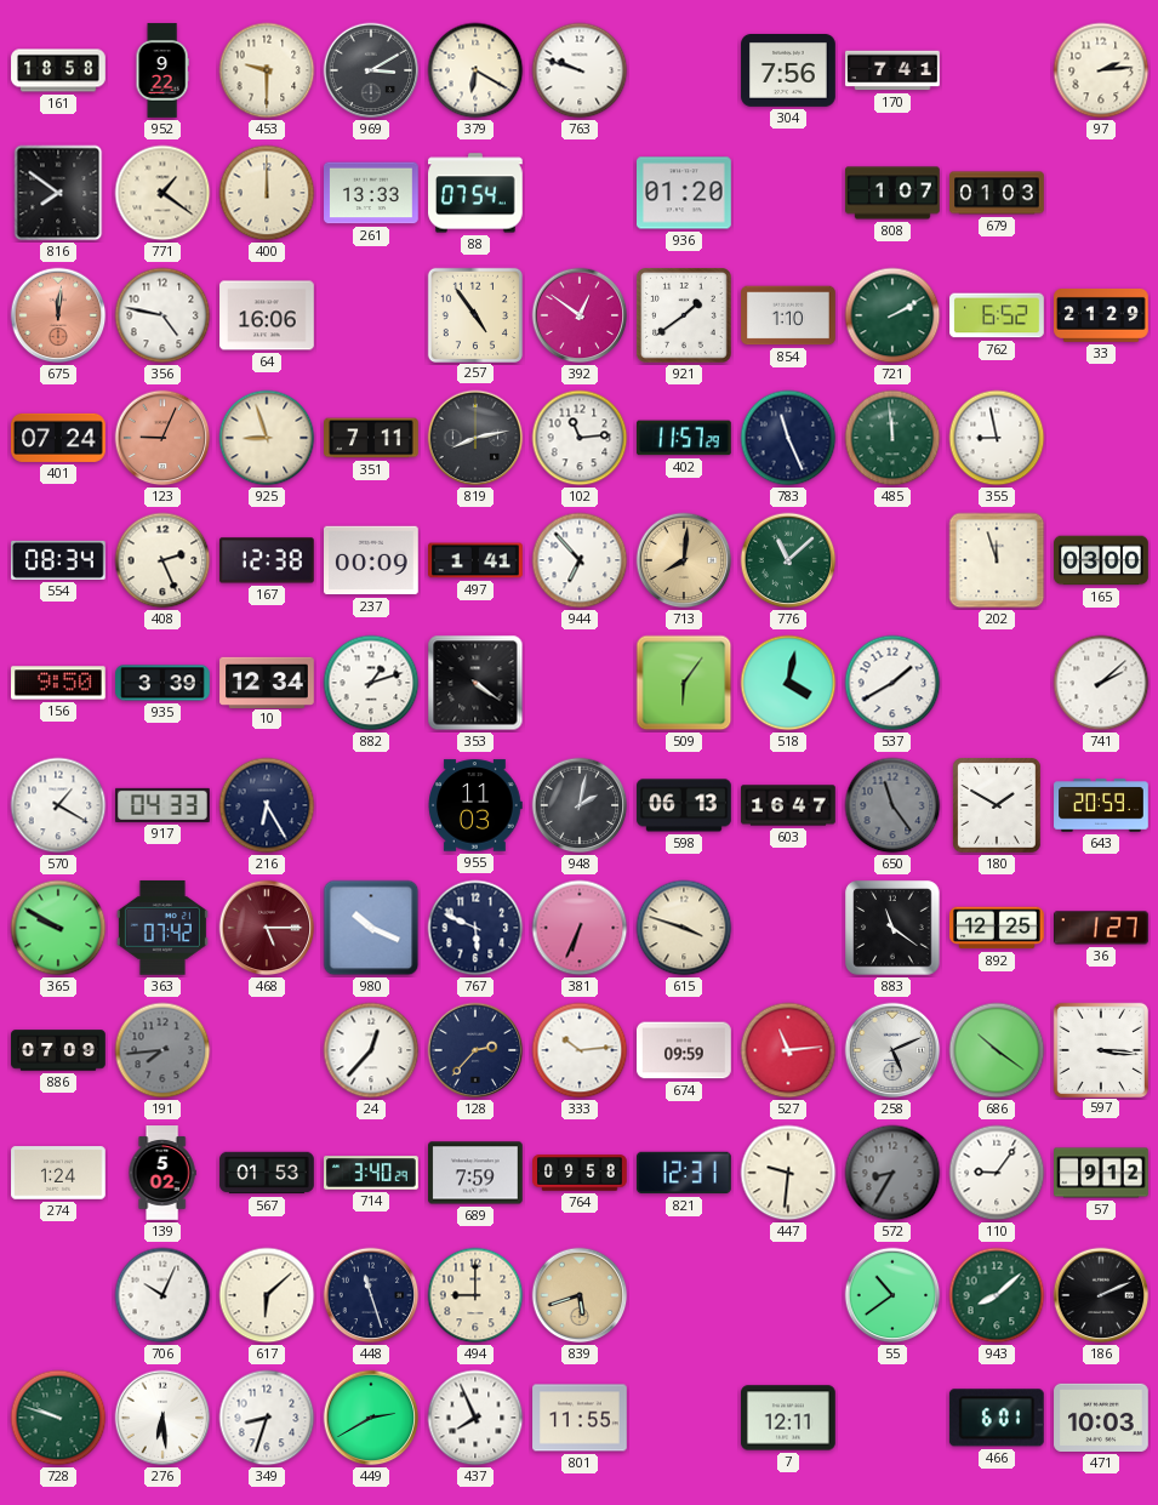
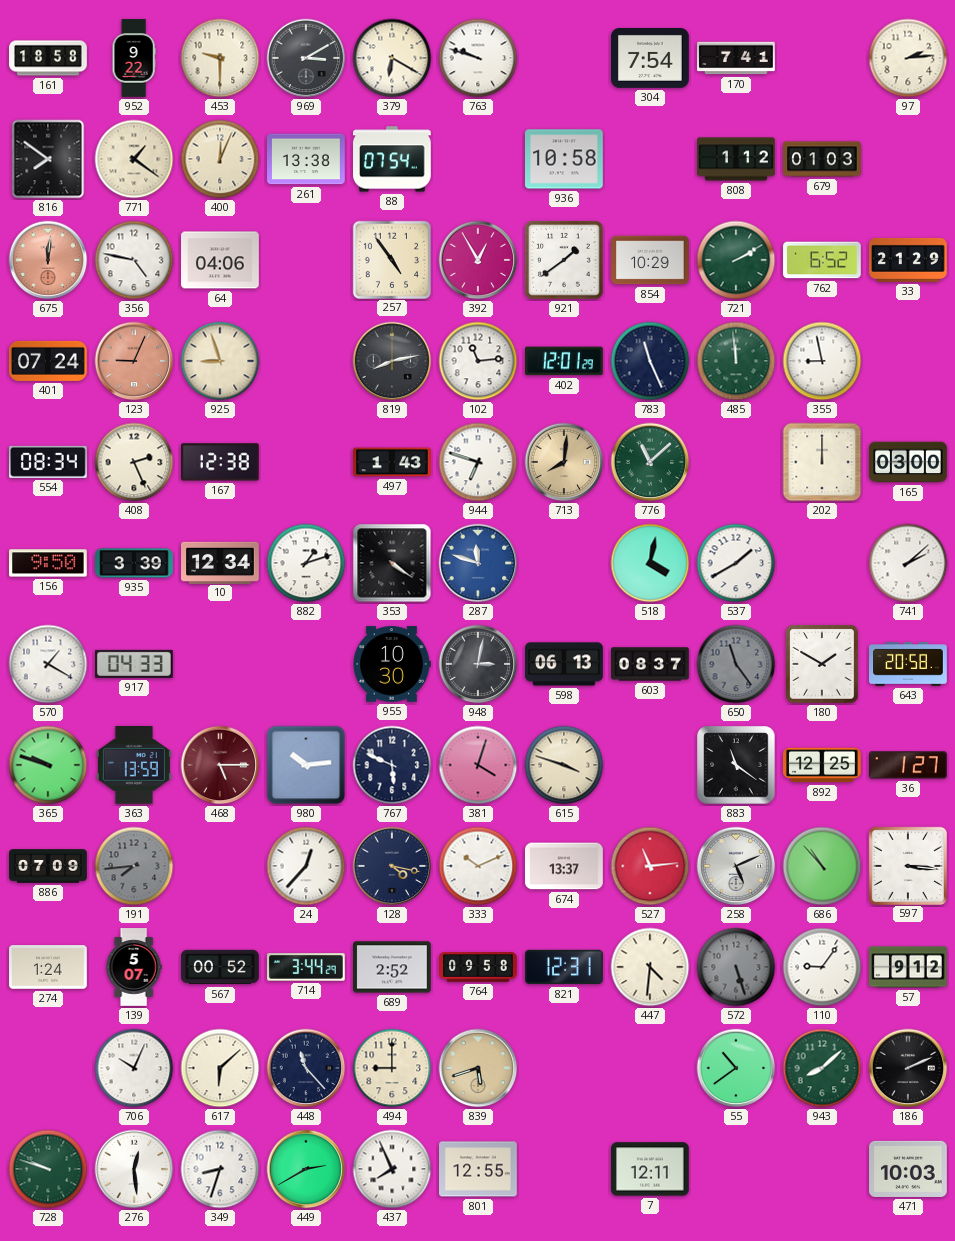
304: 7:56 -> 7:54 (650, 59)
400: 12:00 -> 12:04 (220, 159)
261: 13:33 -> 13:38 (307, 159)
936: 01:20 -> 10:58 (564, 159)
808: 1:07 -> 1:12 (736, 159)
64: 16:06 -> 04:06 (220, 260)
392: 12:51 -> 12:55 (478, 260)
854: 1:10 -> 10:29 (650, 260)
351: 7:11 -> none (371, 438)
402: 11:57 -> 12:01 (565, 361)
237: 00:09 -> none (372, 560)
497: 1:41 -> 1:43 (392, 462)
944: 6:53 -> 6:48 (478, 462)
202: 11:57 -> 12:00 (822, 462)
287: none -> 11:48 (478, 563)
509: 6:06 -> none (684, 683)
216: 6:25 -> none (267, 805)
955: 11:03 -> 10:30 (392, 664)
948: 2:02 -> 3:02 (478, 664)
603: 16:47 -> 08:37 (650, 664)
643: 20:59 -> 20:58 (908, 664)
365: 9:50 -> 9:48 (48, 765)
363: 07:42 -> 13:59 (134, 765)
980: 10:19 -> 10:14 (306, 765)
381: 6:34 -> 4:03 (478, 765)
128: 2:37 -> 4:17 (392, 866)
333: 10:14 -> 10:11 (478, 866)
674: 09:59 -> 13:37 (564, 866)
686: 10:21 -> 10:53 (822, 866)
139: 5:02 -> 5:07 (134, 967)
567: 01:53 -> 00:52 (220, 967)
714: 3:40 -> 3:44 (306, 967)
689: 7:59 -> 2:52 (393, 967)
447: 9:31 -> 4:31 (650, 967)
572: 8:35 -> 5:27 (736, 967)
448: 11:27 -> 11:23 (306, 1068)
276: 6:29 -> 12:29 (134, 1169)
801: 11:55 -> 12:55 (478, 1169)
466: 6:01 -> none (997, 1418)
